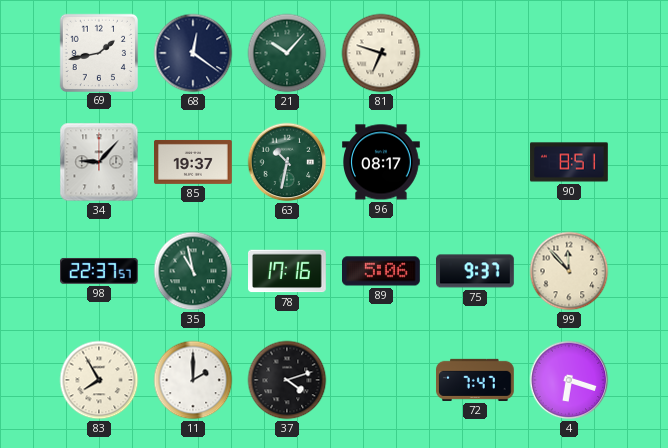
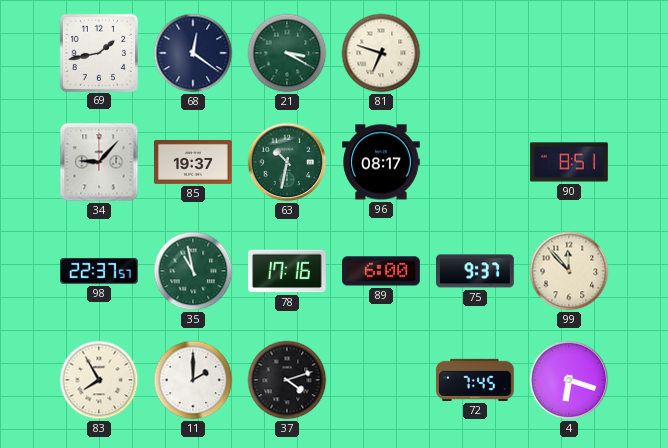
21: 10:07 -> 3:20 (287, 53)
89: 5:06 -> 6:00 (382, 271)
72: 7:47 -> 7:45 (476, 380)
